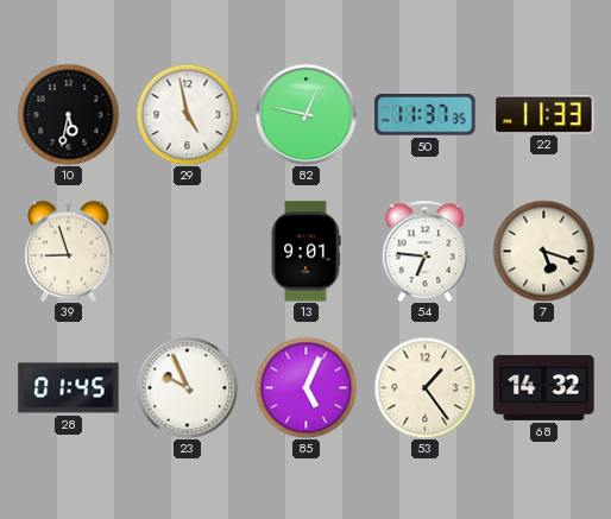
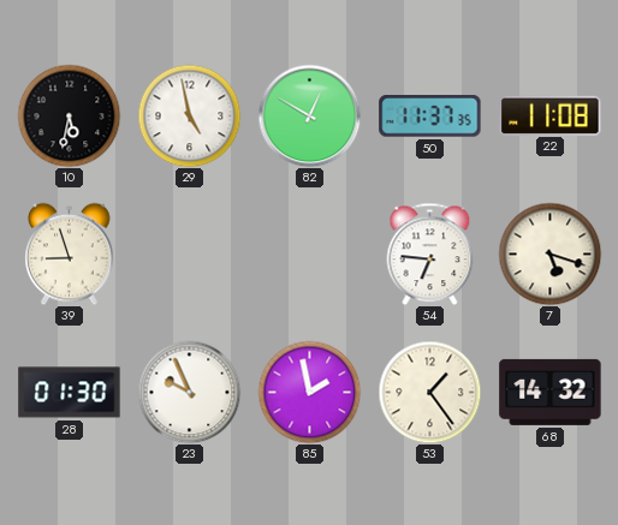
82: 12:47 -> 12:50 (309, 115)
22: 11:33 -> 11:08 (551, 115)
13: 9:01 -> none (305, 252)
28: 01:45 -> 01:30 (70, 393)
85: 5:04 -> 1:58 (309, 392)
